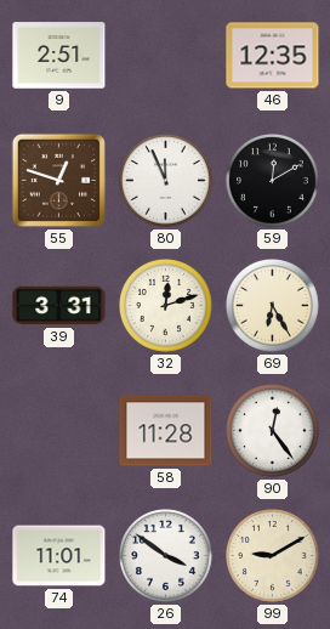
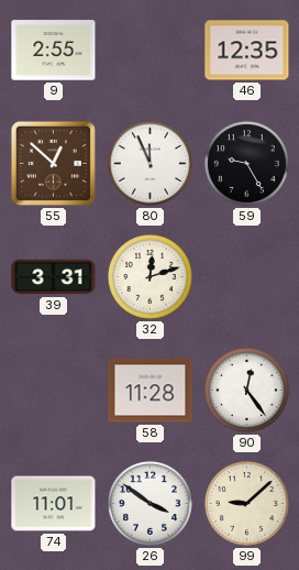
9: 2:51 -> 2:55 (54, 51)
55: 12:48 -> 12:52 (53, 163)
59: 12:10 -> 9:25 (247, 164)
69: 6:25 -> none (273, 306)
99: 9:10 -> 9:08 (247, 504)
